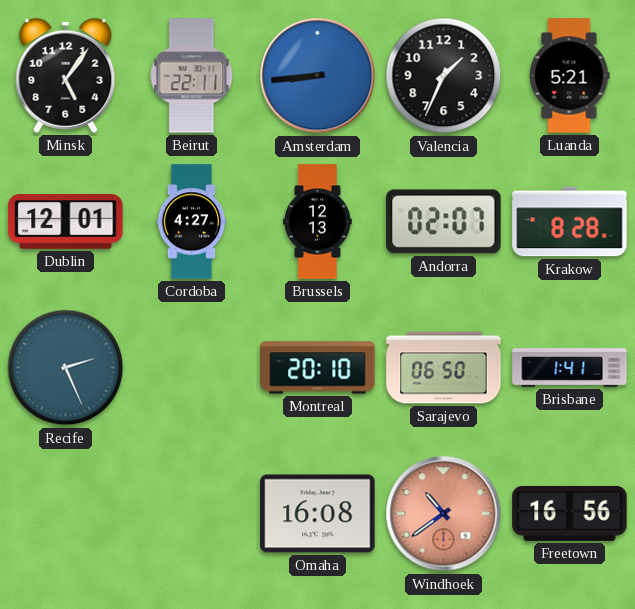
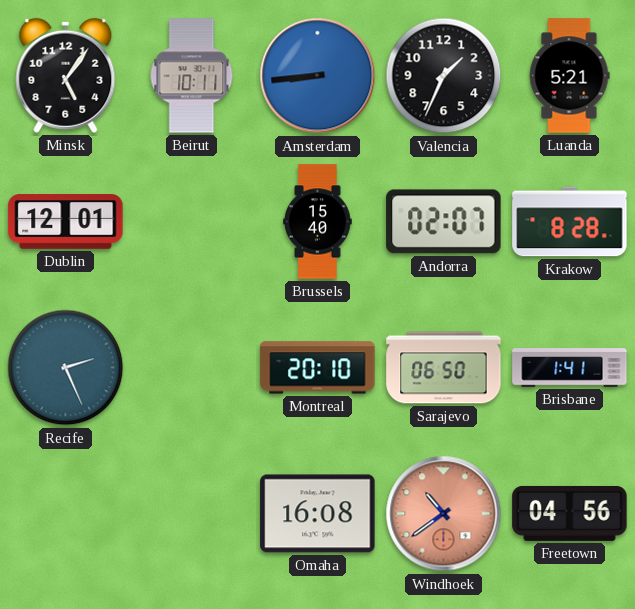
Beirut: 22:11 -> 10:11 (192, 76)
Cordoba: 4:27 -> none (192, 222)
Brussels: 12:13 -> 15:40 (318, 222)
Freetown: 16:56 -> 04:56 (570, 513)
